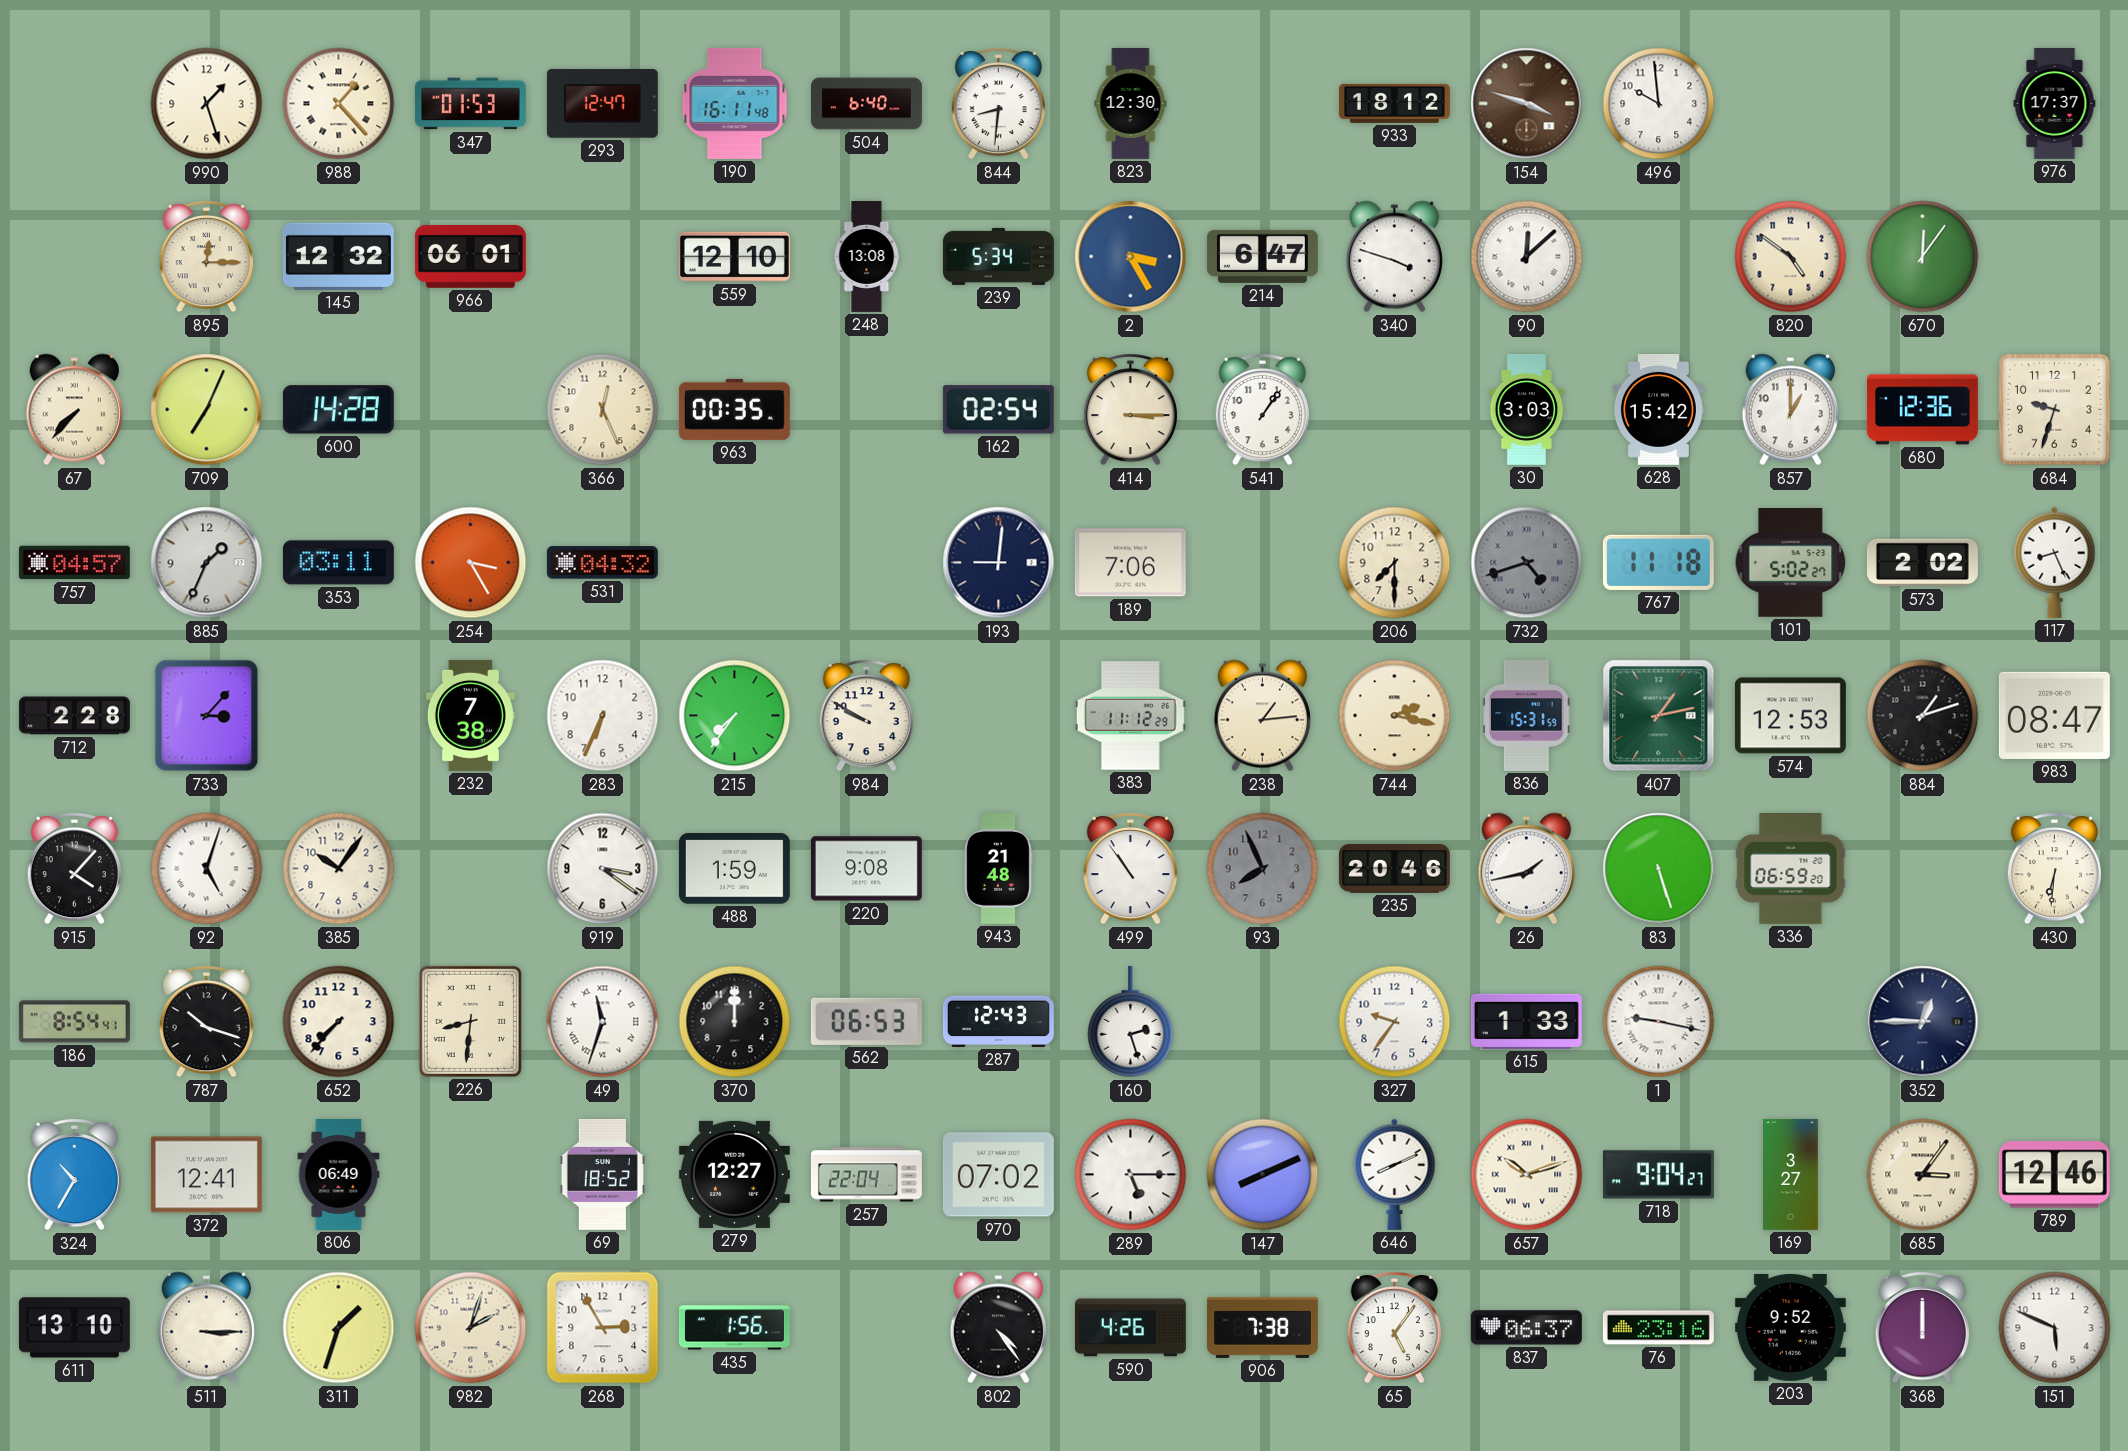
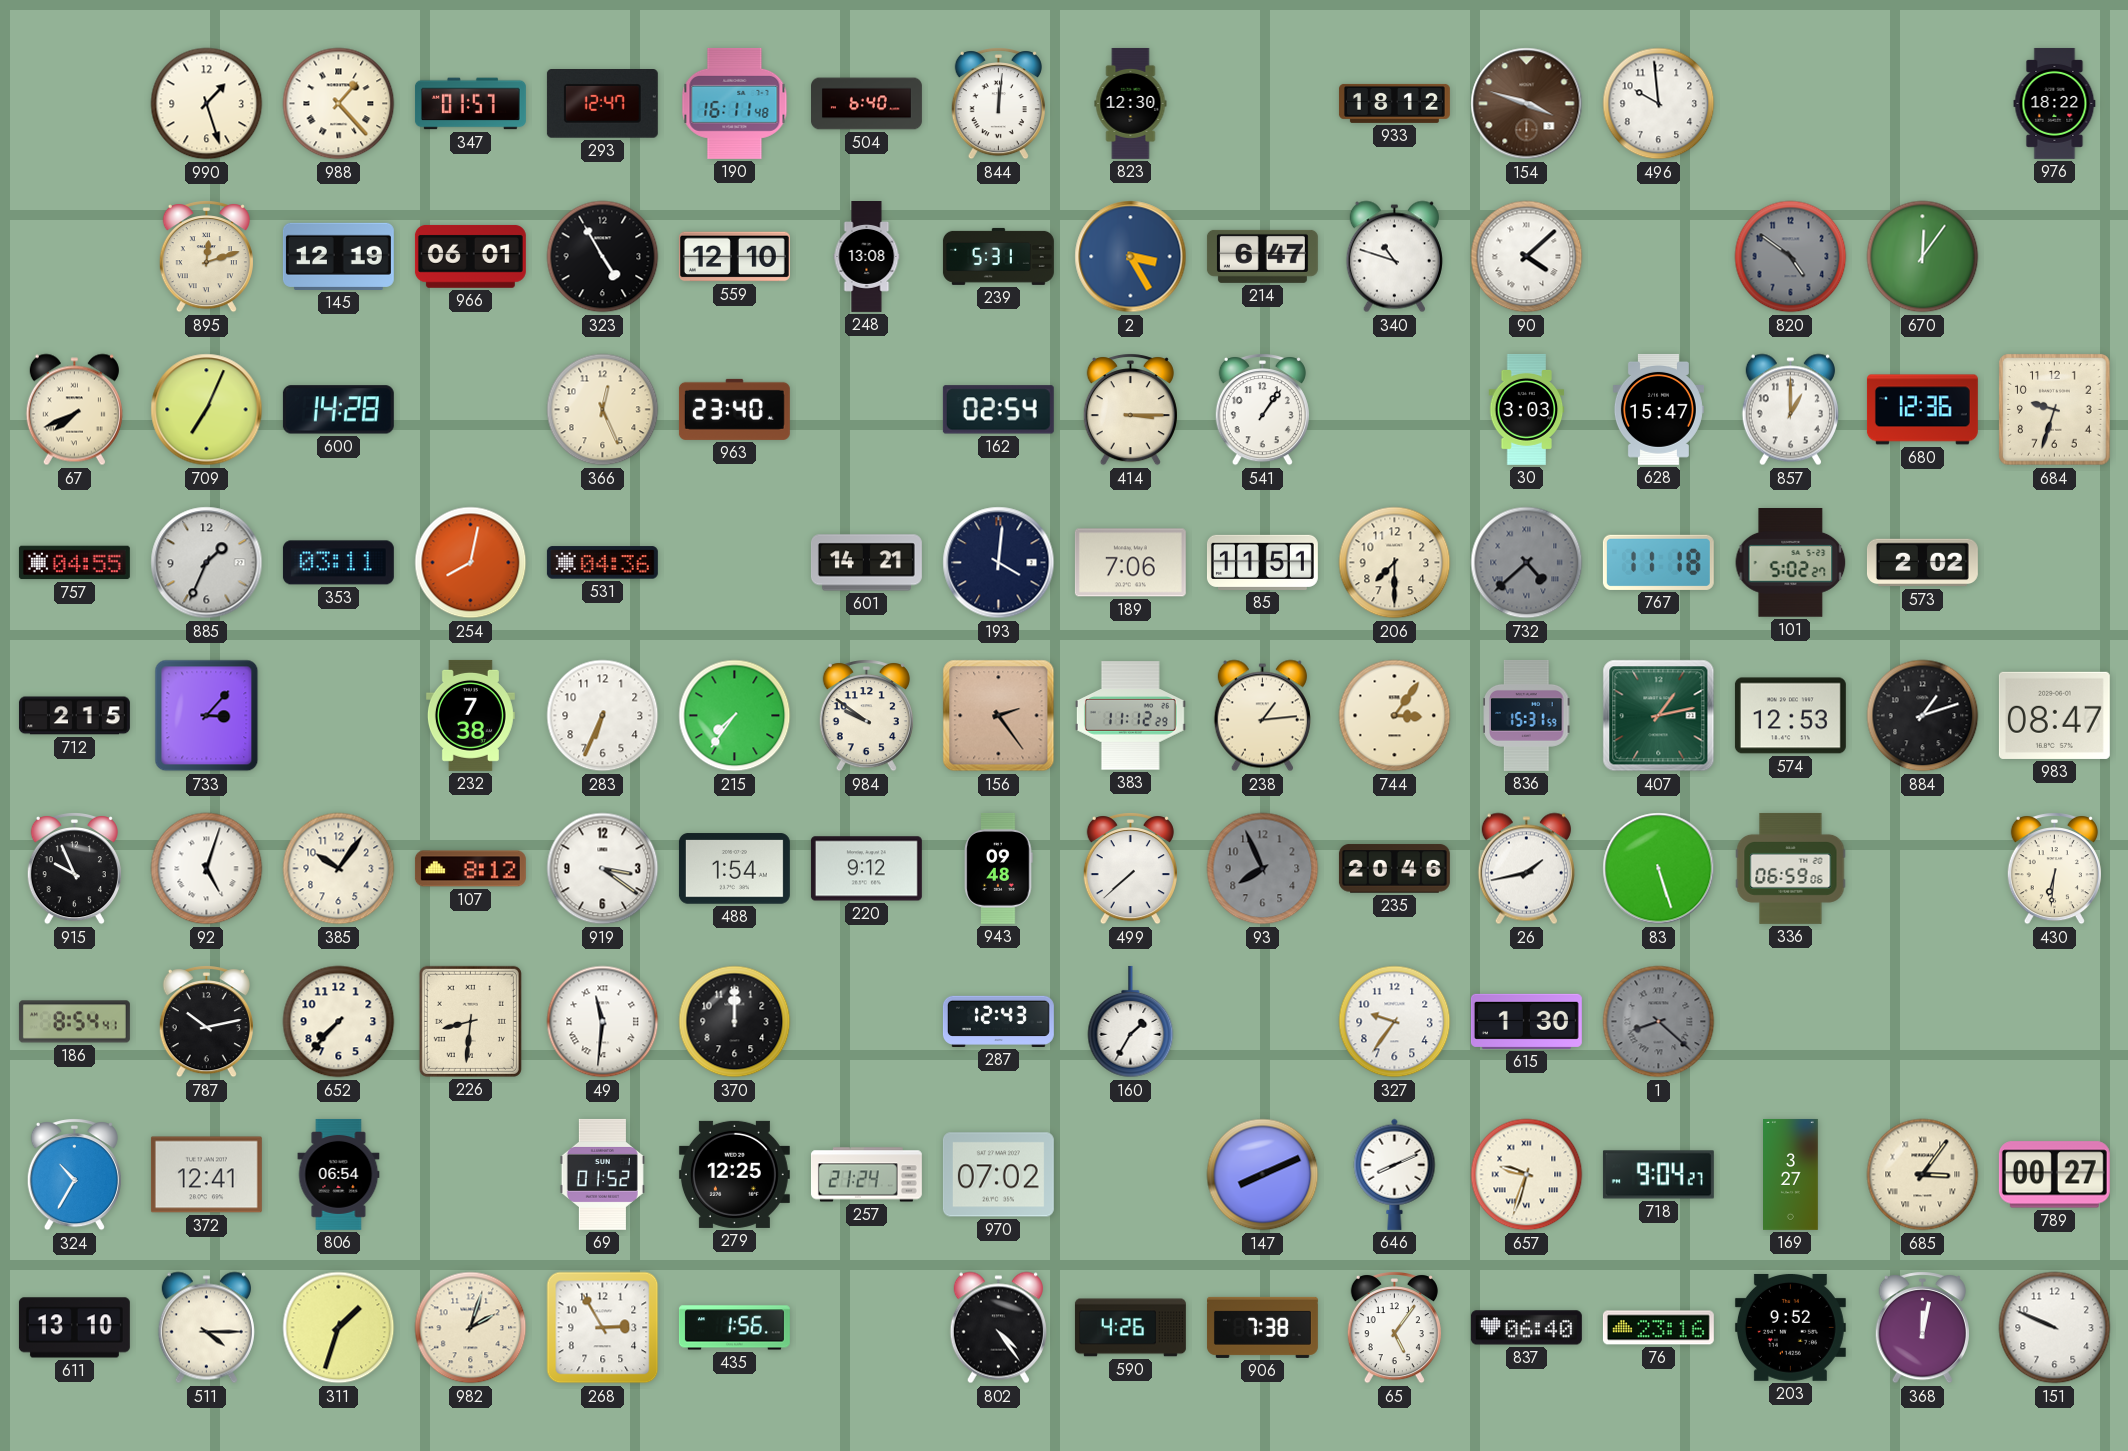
347: 01:53 -> 01:57 (470, 104)
844: 8:31 -> 12:01 (998, 104)
976: 17:37 -> 18:22 (2055, 103)
895: 12:15 -> 12:12 (206, 257)
145: 12:32 -> 12:19 (338, 256)
323: none -> 4:55 (603, 257)
239: 5:34 -> 5:31 (998, 256)
340: 3:48 -> 10:48 (1394, 257)
90: 12:08 -> 4:08 (1527, 257)
820 dial: cream -> grey (1791, 257)
67: 7:37 -> 7:41 (74, 410)
963: 00:35 -> 23:40 (734, 409)
628: 15:42 -> 15:47 (1658, 409)
757: 04:57 -> 04:55 (74, 563)
254: 3:25 -> 8:02 (471, 563)
531: 04:32 -> 04:36 (602, 563)
601: none -> 14:21 (866, 563)
193: 9:01 -> 4:01 (999, 563)
85: none -> 11:51 (1262, 562)
732: 4:42 -> 4:38 (1527, 563)
117: 8:26 -> none (2055, 562)
712: 2:28 -> 2:15 (74, 716)
984: 9:50 -> 9:51 (866, 716)
156: none -> 2:24 (999, 716)
744: 2:17 -> 3:06 (1395, 716)
915: 4:07 -> 9:56 (74, 869)
107: none -> 8:12 (470, 869)
488: 1:59 -> 1:54 (734, 869)
220: 9:08 -> 9:12 (866, 869)
943: 21:48 -> 09:48 (999, 868)
499: 10:54 -> 7:38 (1130, 869)
336: 06:59:20 -> 06:59:06 (1791, 868)
787: 10:18 -> 10:13 (206, 1022)
49: 11:33 -> 11:31 (603, 1022)
562: 06:53 -> none (866, 1021)
160: 2:27 -> 1:35 (1131, 1022)
615: 1:33 -> 1:30 (1526, 1021)
1: 9:17 -> 8:22 (1659, 1022)
1 dial: white -> grey (1659, 1022)
352: 12:45 -> none (1923, 1022)
806: 06:49 -> 06:54 (339, 1174)
69: 18:52 -> 01:52 (602, 1174)
279: 12:27 -> 12:25 (734, 1174)
257: 22:04 -> 21:24 (866, 1175)
289: 5:15 -> none (1131, 1175)
657: 10:12 -> 9:33 (1527, 1175)
789: 12:46 -> 00:27 (2054, 1175)
511: 3:15 -> 4:15 (206, 1328)
837: 06:37 -> 06:40 (1526, 1328)
368: 12:00 -> 12:02 (1922, 1328)
151: 5:49 -> 9:49 (2055, 1328)
